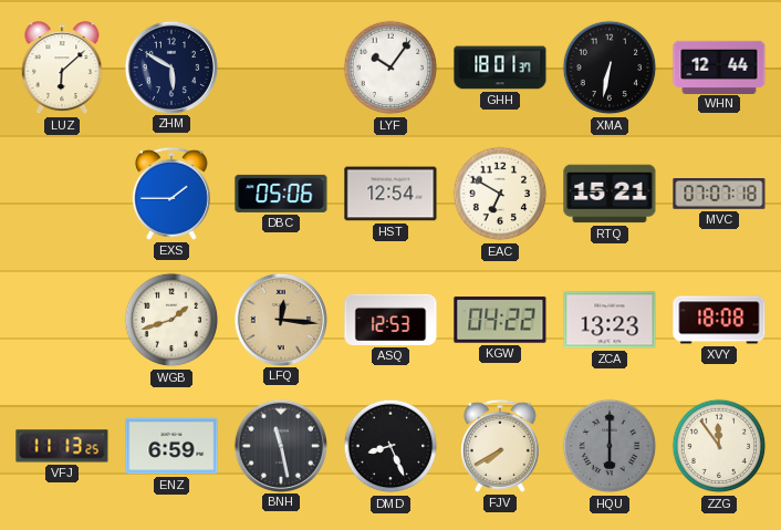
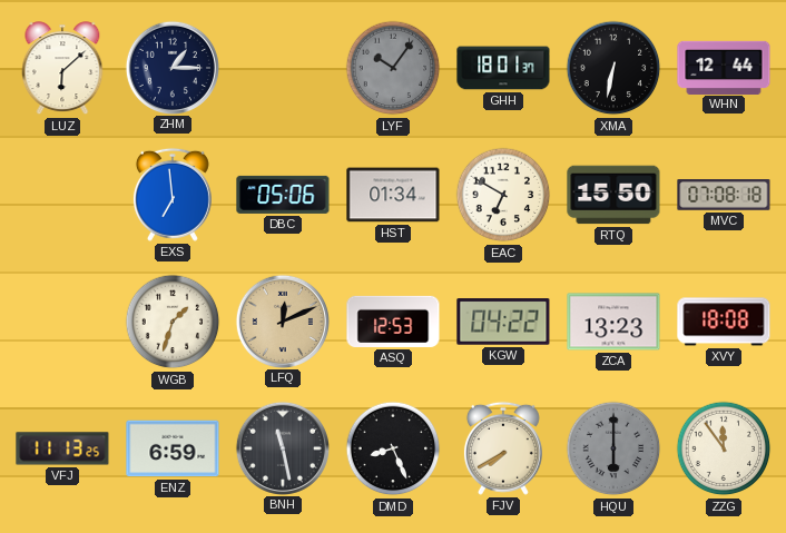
ZHM: 5:50 -> 1:15 (171, 67)
LYF dial: white -> grey (393, 68)
EXS: 1:45 -> 6:59 (173, 195)
HST: 12:54 -> 01:34 (393, 195)
RTQ: 15:21 -> 15:50 (613, 195)
MVC: 07:07 -> 07:08 (724, 196)
WGB: 1:42 -> 1:33 (173, 322)
LFQ: 12:16 -> 12:11 (282, 320)
